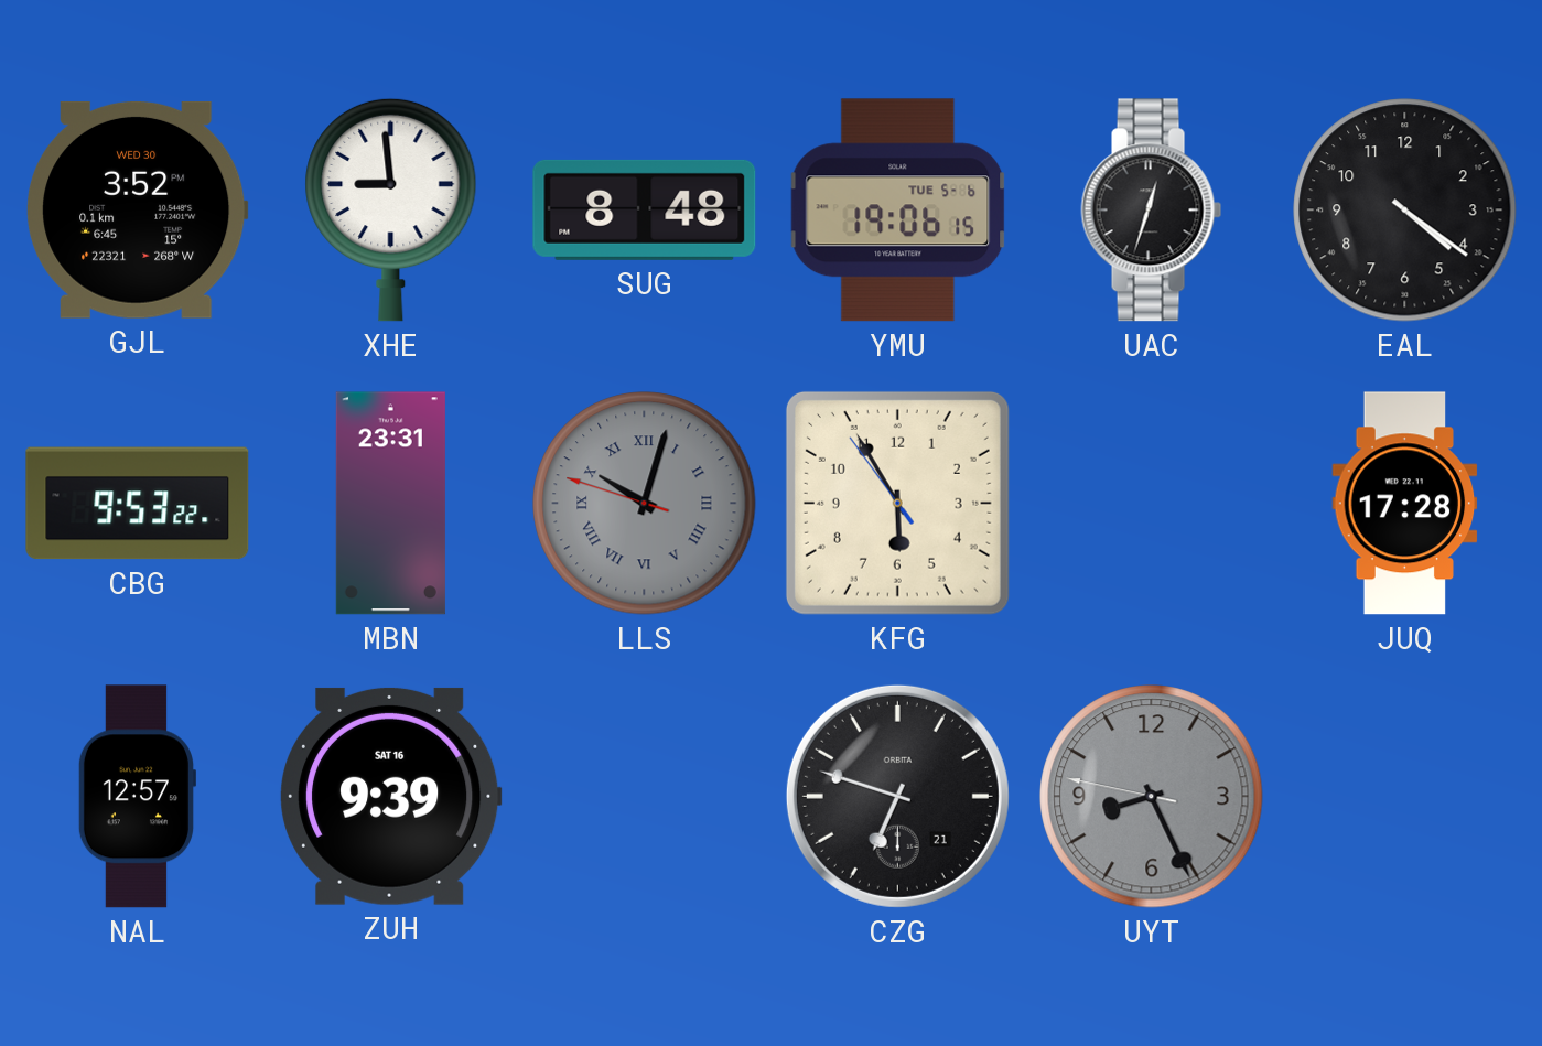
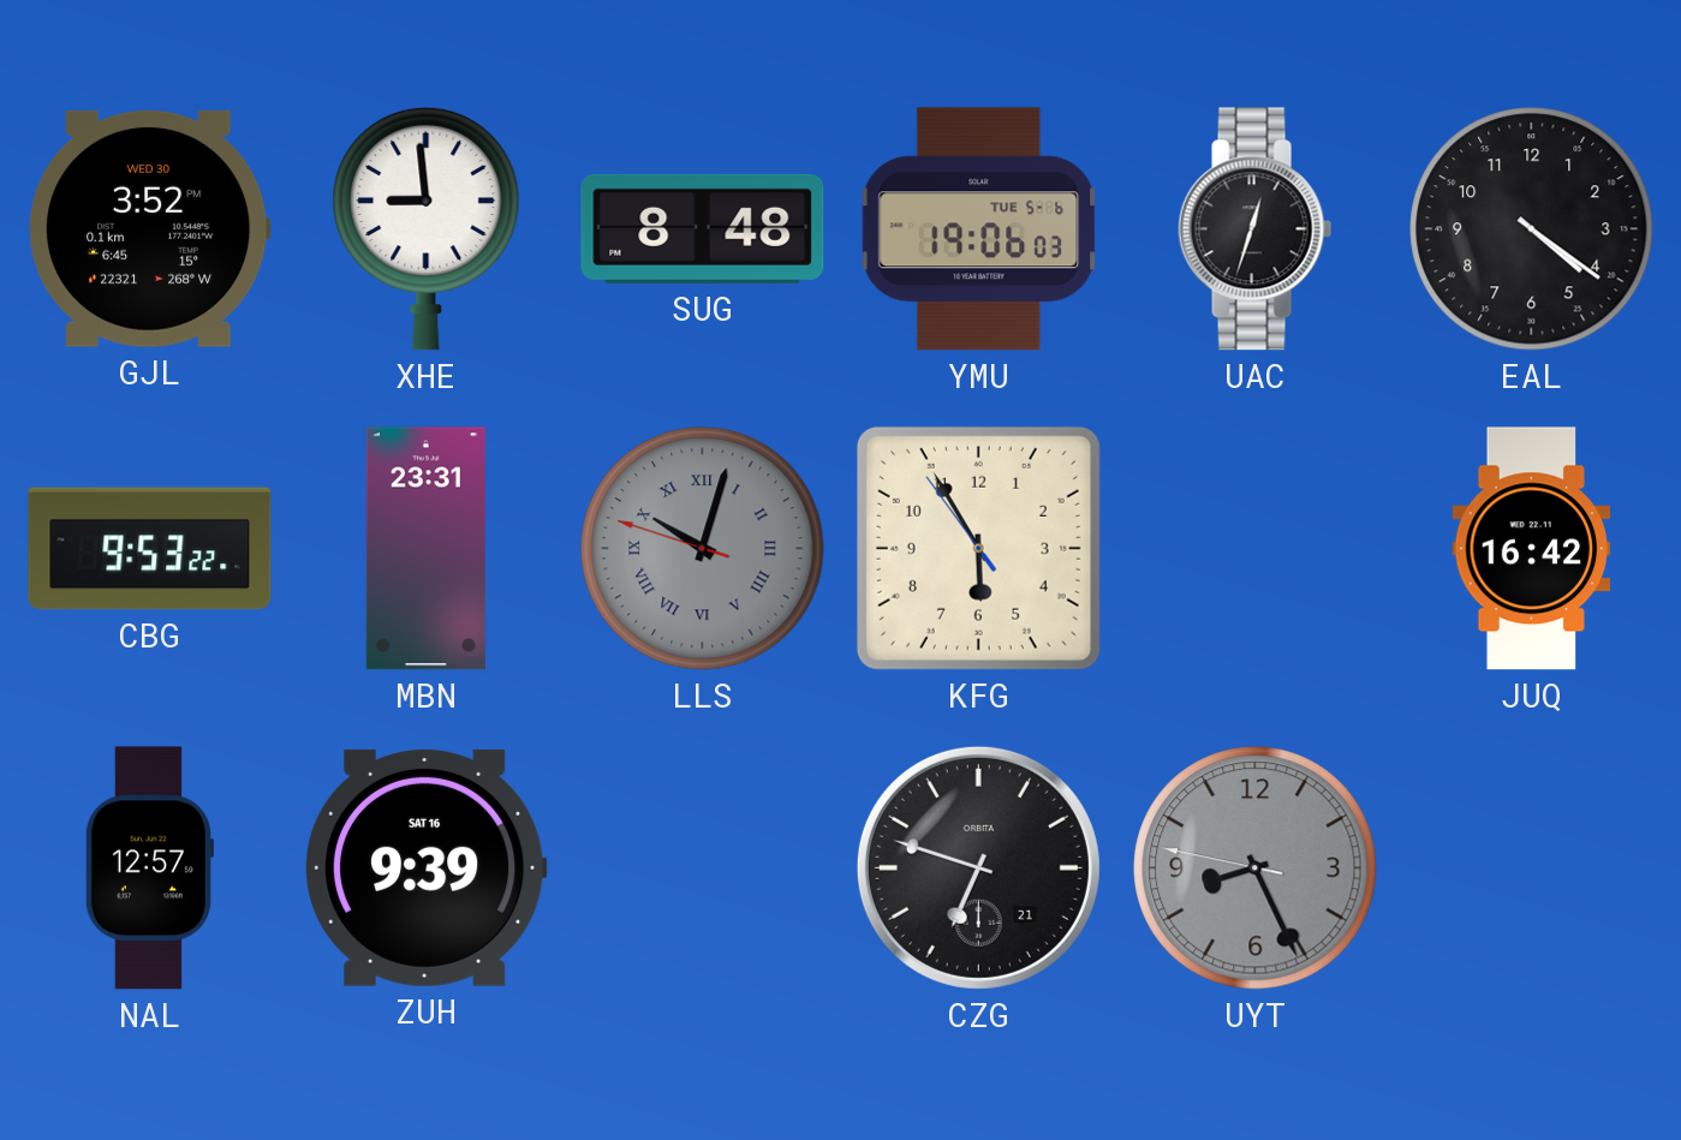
YMU: 19:06:15 -> 19:06:03 (979, 229)
JUQ: 17:28 -> 16:42 (1532, 549)
